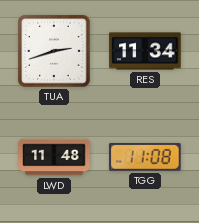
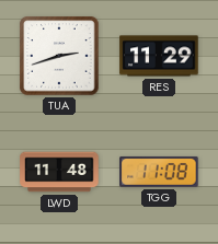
RES: 11:34 -> 11:29 (159, 56)
